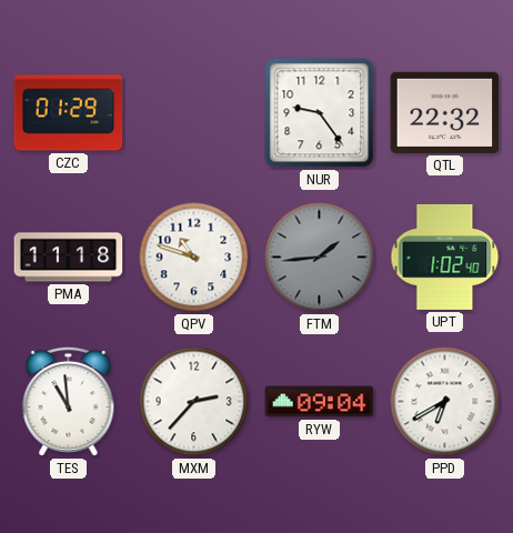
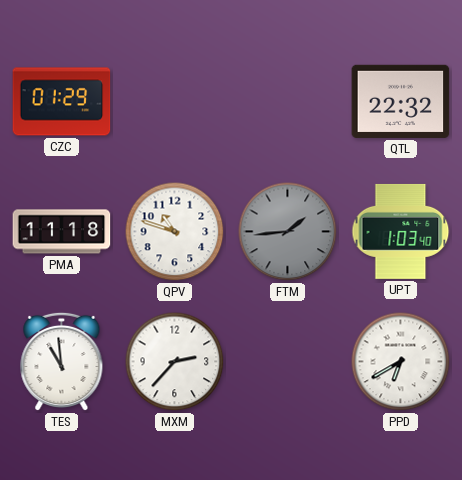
NUR: 9:24 -> none (320, 113)
UPT: 1:02 -> 1:03 (401, 231)
RYW: 09:04 -> none (320, 402)
